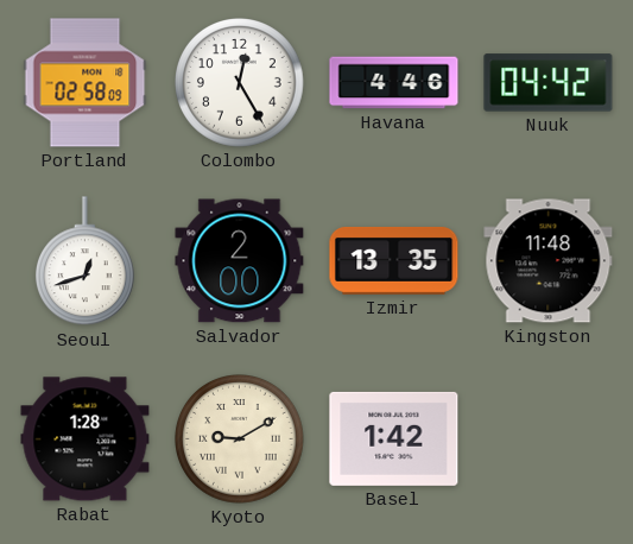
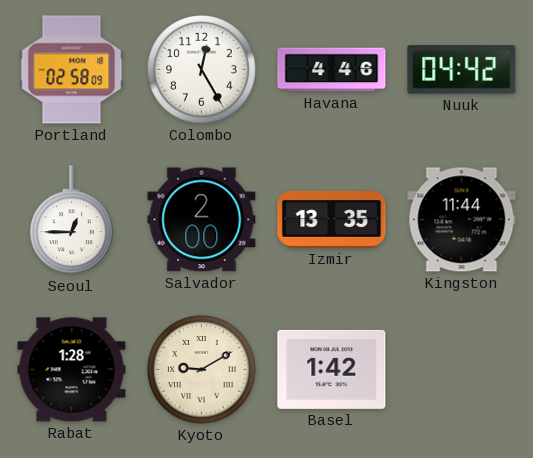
Seoul: 12:42 -> 12:45 (71, 220)
Kingston: 11:48 -> 11:44 (462, 220)
